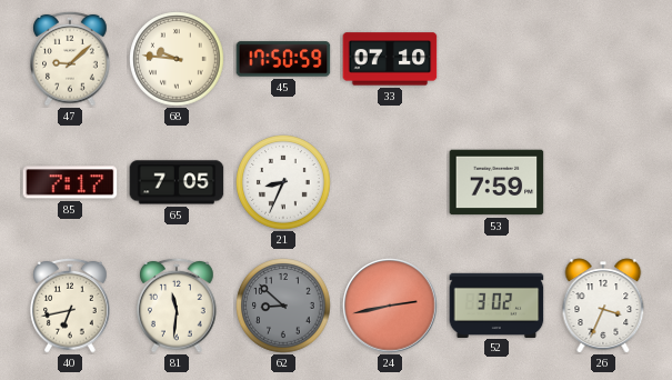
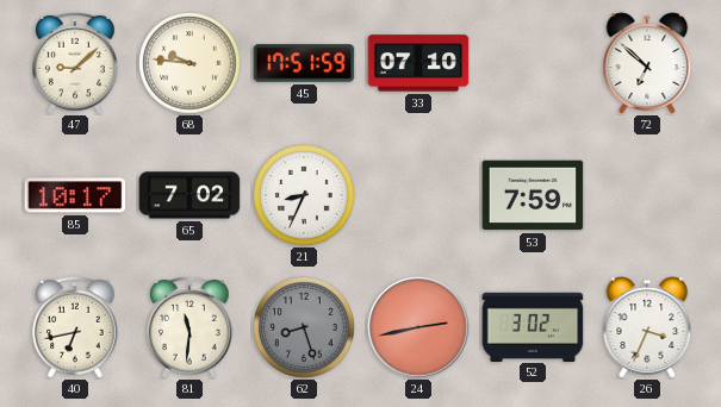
45: 17:50 -> 17:51 (304, 63)
72: none -> 6:52 (647, 63)
85: 7:17 -> 10:17 (75, 195)
65: 7:05 -> 7:02 (189, 195)
62: 8:52 -> 8:27 (304, 327)
